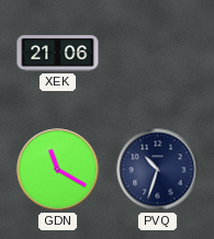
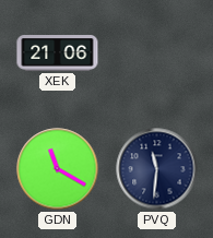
PVQ: 10:33 -> 11:31 (157, 169)
